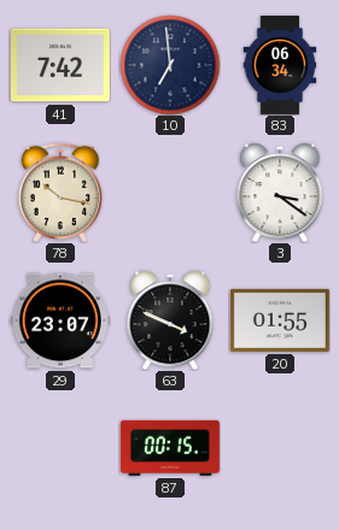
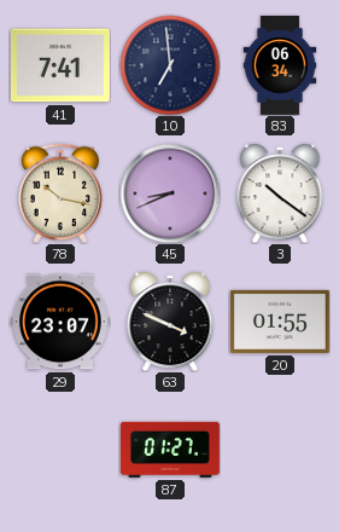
41: 7:42 -> 7:41 (60, 65)
45: none -> 8:41 (170, 193)
3: 3:21 -> 10:21 (280, 193)
87: 00:15 -> 01:27 (170, 450)
